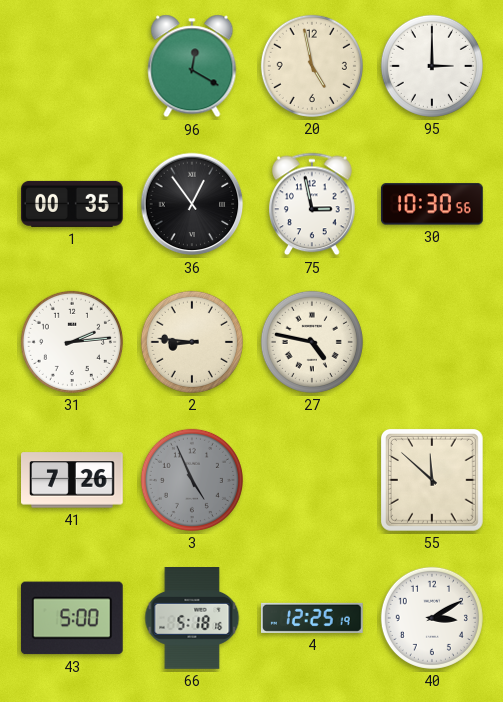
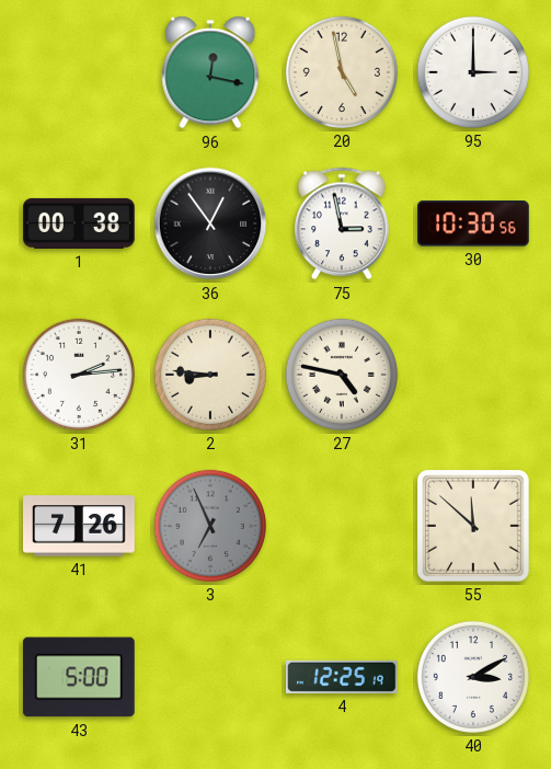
96: 12:20 -> 12:17 (210, 72)
1: 00:35 -> 00:38 (80, 223)
3: 4:56 -> 6:56 (210, 526)
66: 5:18 -> none (192, 619)
